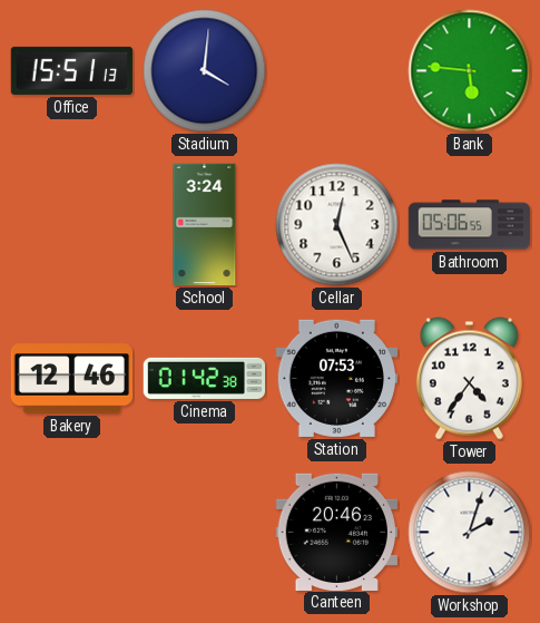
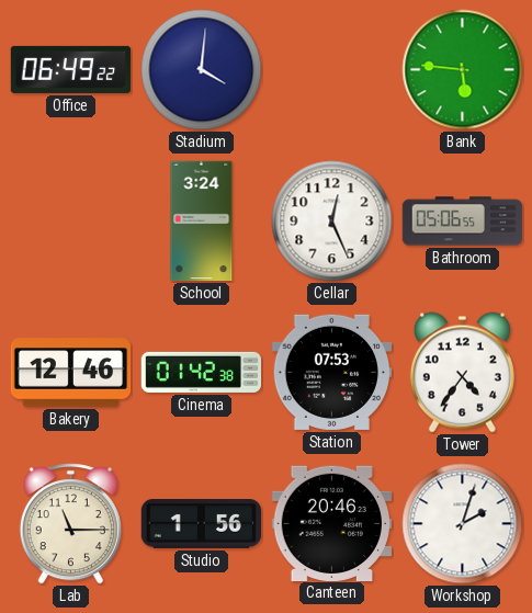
Office: 15:51 -> 06:49 (71, 69)
Lab: none -> 11:15 (70, 524)
Studio: none -> 1:56 (202, 524)
